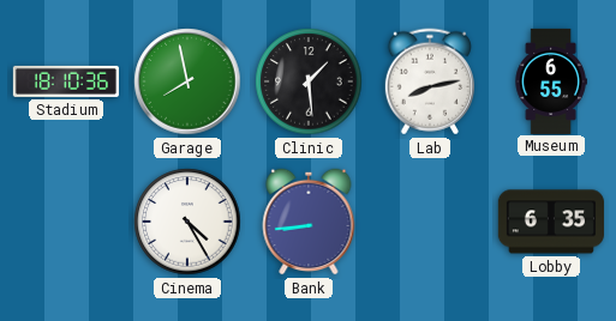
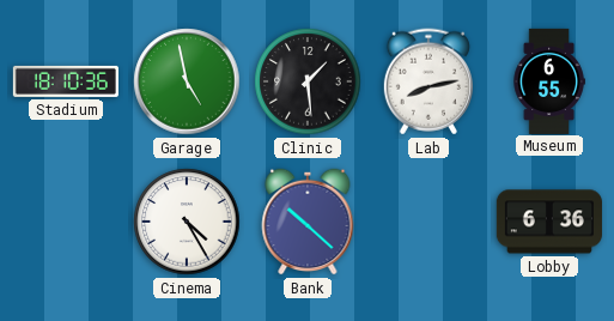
Garage: 7:58 -> 4:58 (187, 81)
Bank: 8:44 -> 10:22 (308, 222)
Lobby: 6:35 -> 6:36 (549, 222)
